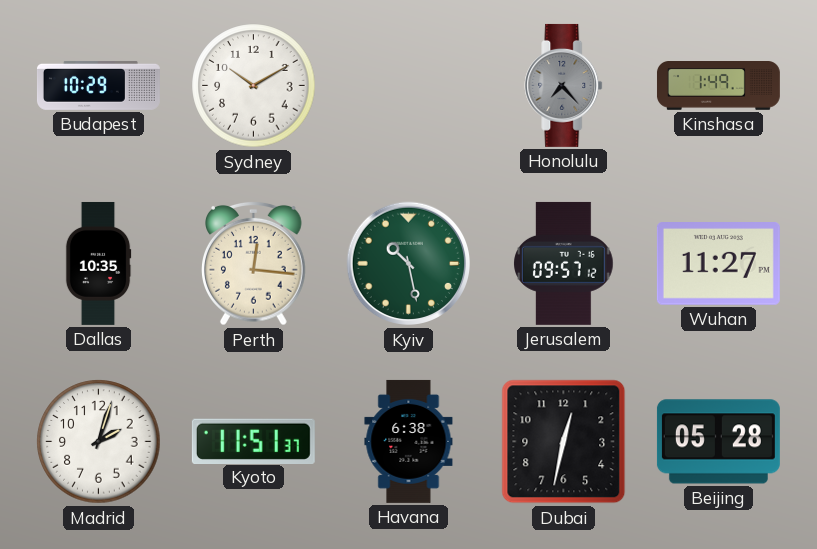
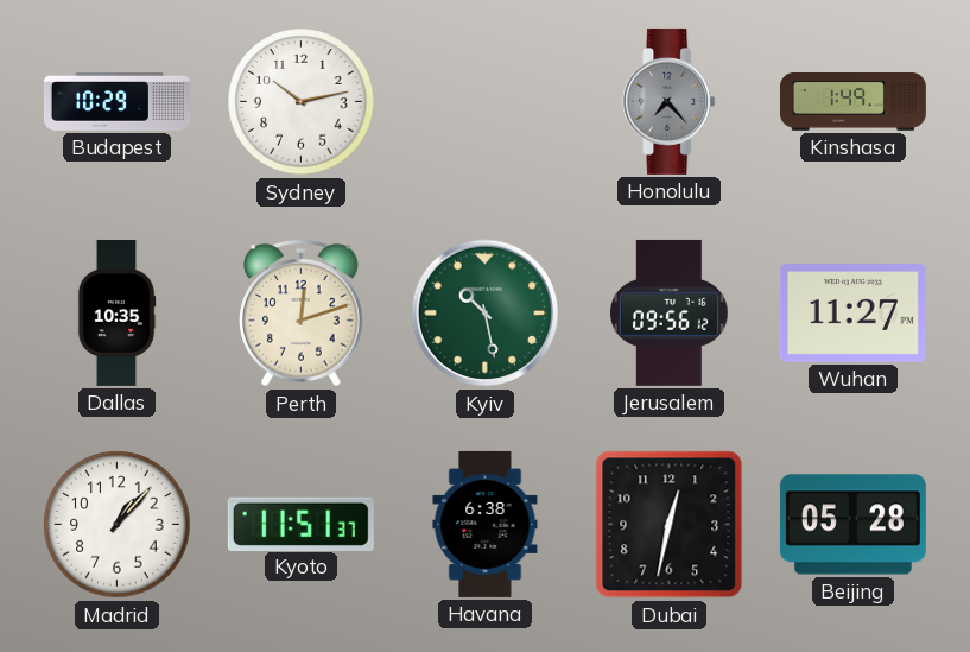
Sydney: 10:10 -> 10:13 (302, 102)
Perth: 12:16 -> 12:12 (302, 312)
Jerusalem: 09:57 -> 09:56 (670, 312)
Madrid: 2:03 -> 1:07 (118, 525)
